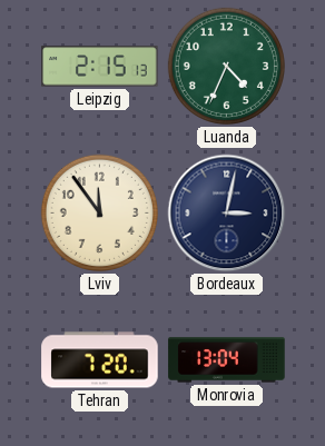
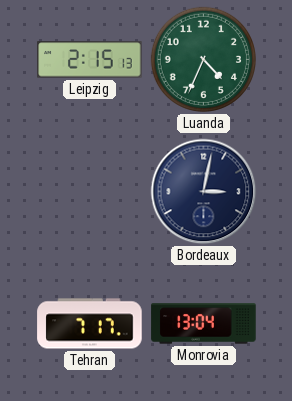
Lviv: 11:54 -> none (99, 212)
Tehran: 7:20 -> 7:17 (90, 324)
